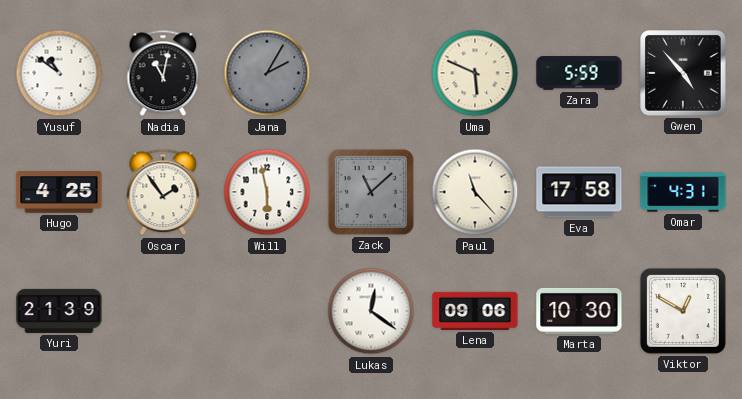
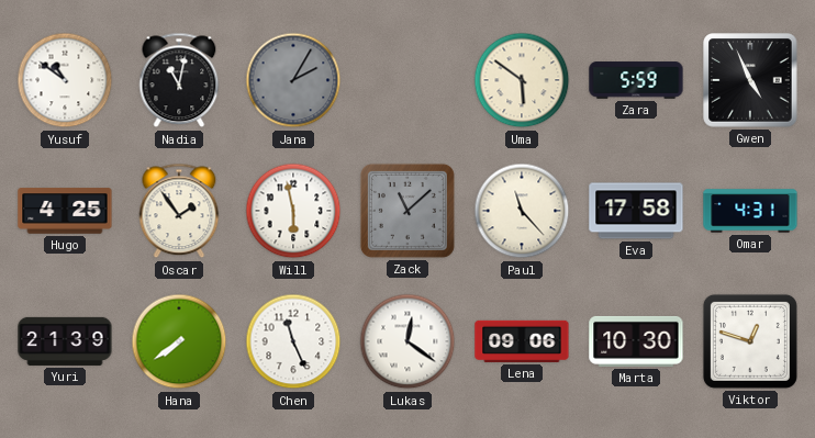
Uma: 5:49 -> 5:51 (522, 80)
Gwen: 4:53 -> 4:56 (750, 80)
Hana: none -> 7:39 (179, 341)
Chen: none -> 11:26 (293, 341)
Viktor: 12:50 -> 12:48 (750, 341)
